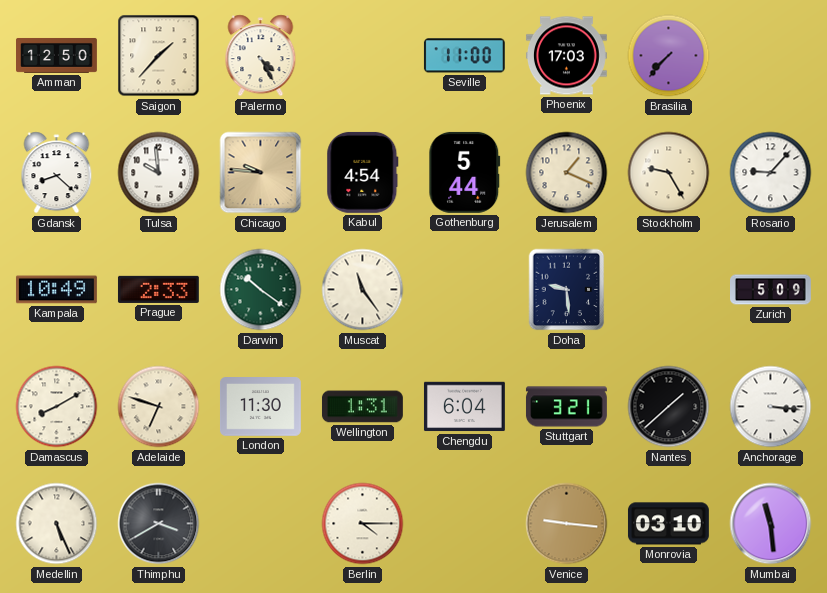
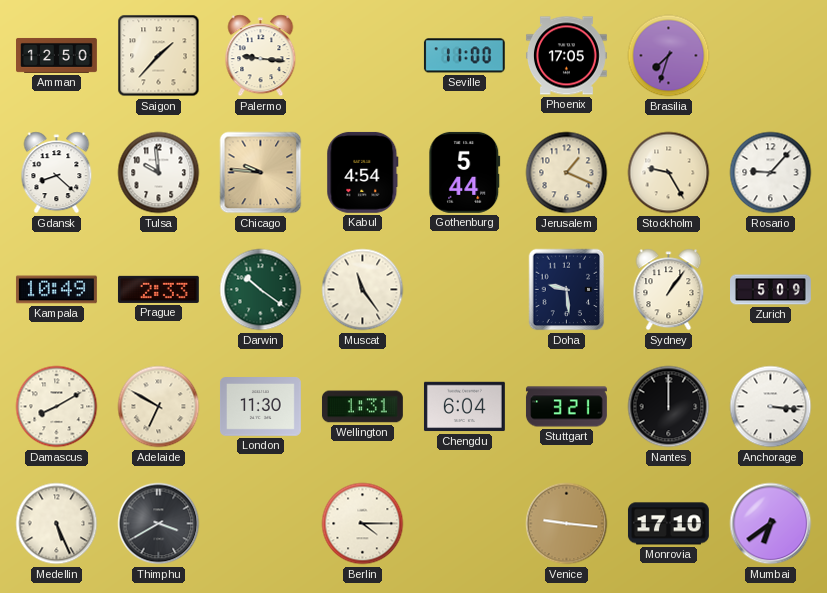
Palermo: 4:25 -> 9:16 (261, 56)
Phoenix: 17:03 -> 17:05 (567, 56)
Brasilia: 7:37 -> 7:33 (669, 56)
Sydney: none -> 1:06 (669, 290)
Adelaide: 6:48 -> 6:50 (159, 407)
Nantes: 1:38 -> 12:00 (669, 407)
Monrovia: 03:10 -> 17:10 (668, 524)
Mumbai: 11:29 -> 6:39 (771, 524)
